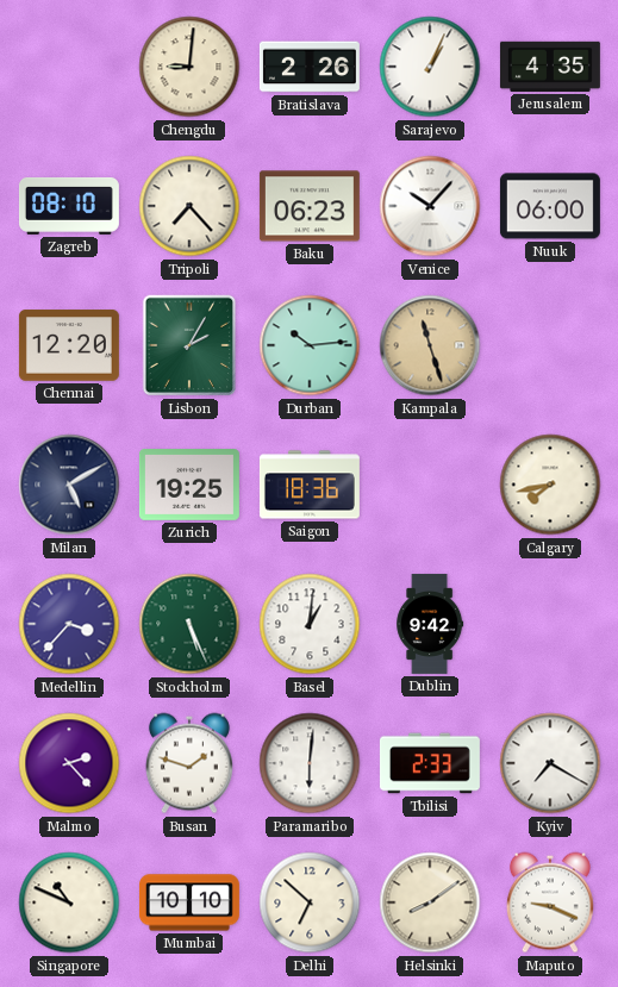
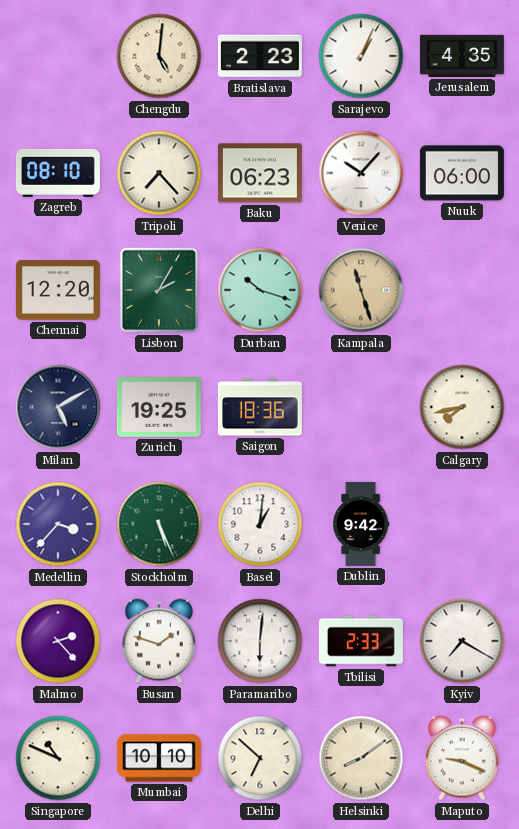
Chengdu: 9:01 -> 5:01 (159, 56)
Bratislava: 2:26 -> 2:23 (260, 56)
Durban: 10:14 -> 10:18 (260, 290)
